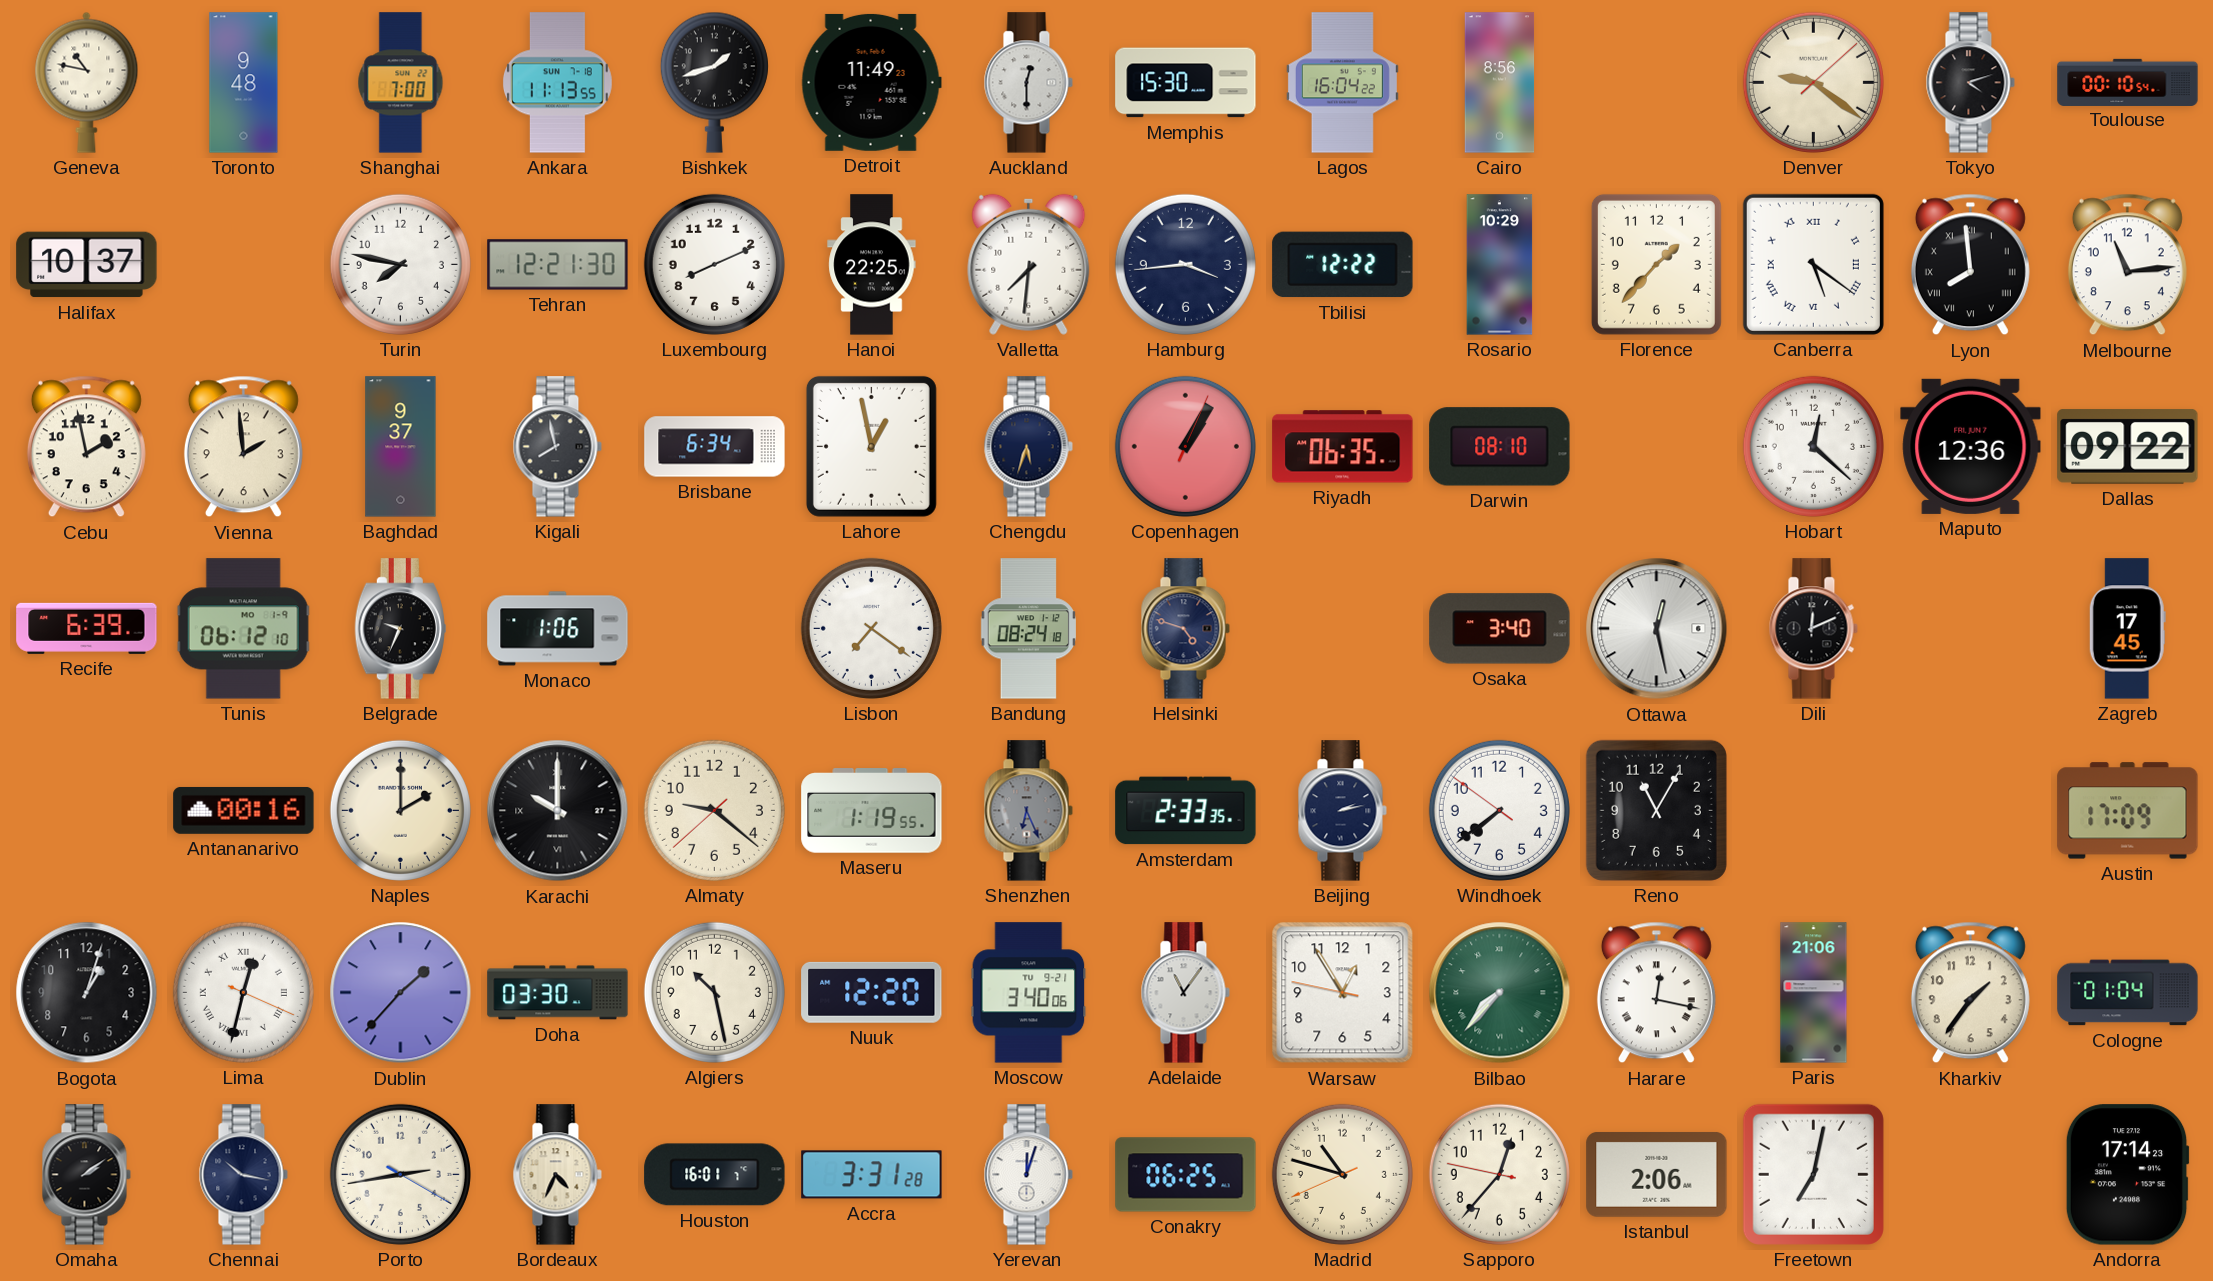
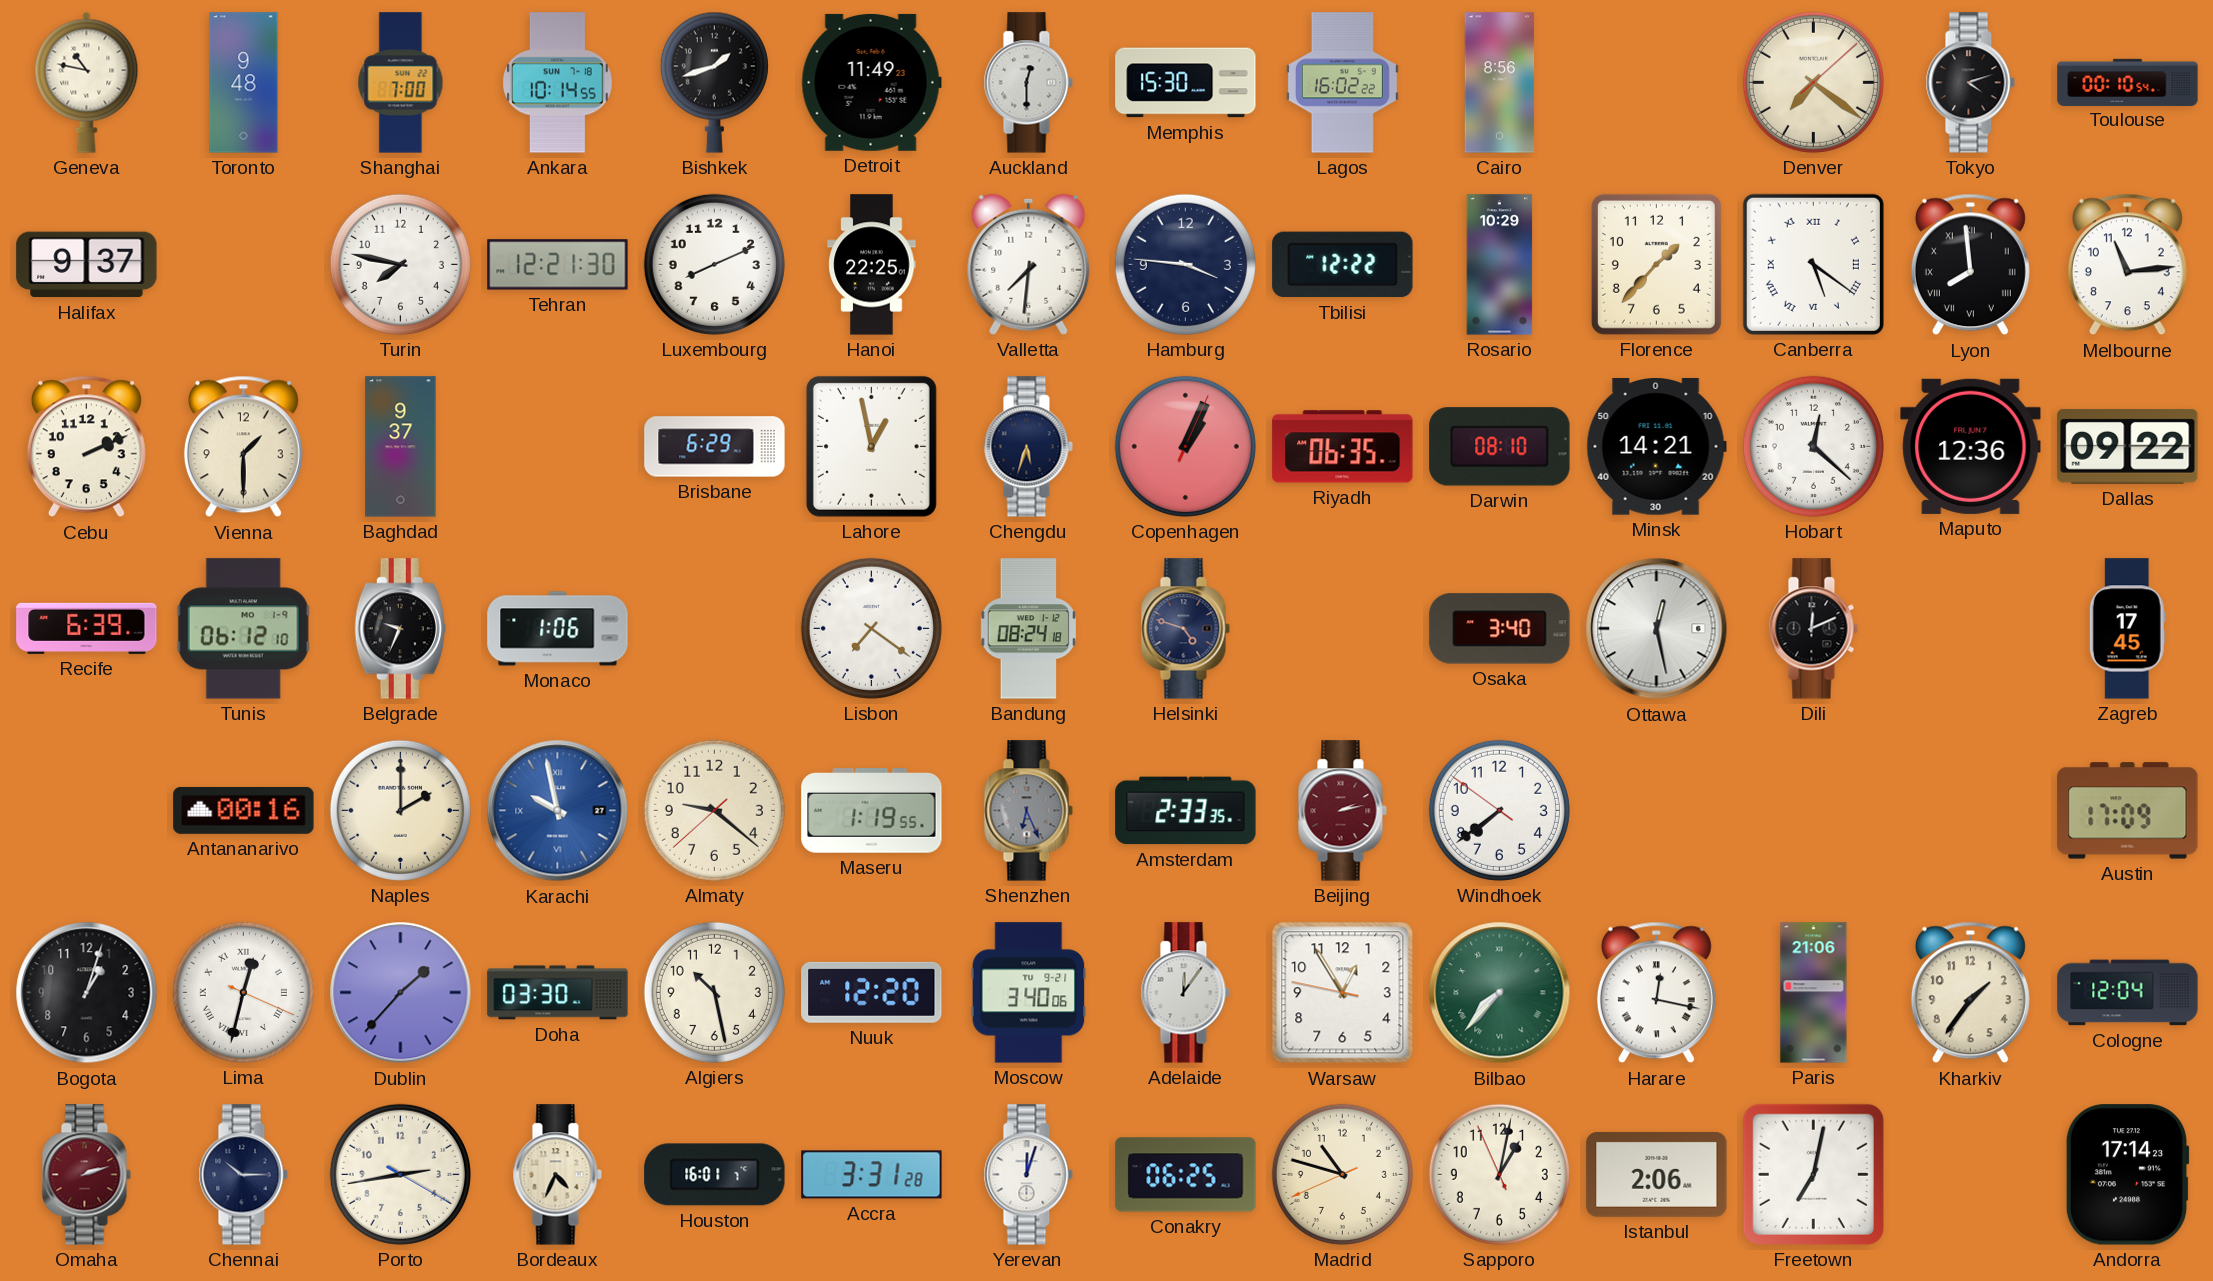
Ankara: 11:13 -> 10:14 (558, 83)
Lagos: 16:04 -> 16:02 (1342, 83)
Denver: 9:21 -> 7:21 (1813, 82)
Halifax: 10:37 -> 9:37 (87, 265)
Hamburg: 3:44 -> 3:46 (1185, 264)
Cebu: 1:58 -> 2:11 (86, 447)
Vienna: 1:59 -> 1:30 (243, 447)
Kigali: 7:58 -> none (557, 447)
Brisbane: 6:34 -> 6:29 (715, 447)
Copenhagen: 1:05 -> 1:04 (1185, 446)
Minsk: none -> 14:21 (1656, 447)
Karachi: 10:00 -> 9:58 (558, 811)
Karachi dial: black -> blue (558, 811)
Beijing dial: navy -> burgundy (1342, 811)
Reno: 11:05 -> none (1656, 810)
Adelaide: 11:06 -> 12:06 (1185, 993)
Cologne: 01:04 -> 12:04 (2128, 993)
Omaha: 2:09 -> 2:12 (86, 1175)
Omaha dial: black -> burgundy (86, 1175)
Chennai: 10:17 -> 10:15 (243, 1175)
Sapporo: 12:36 -> 1:01 (1499, 1174)
